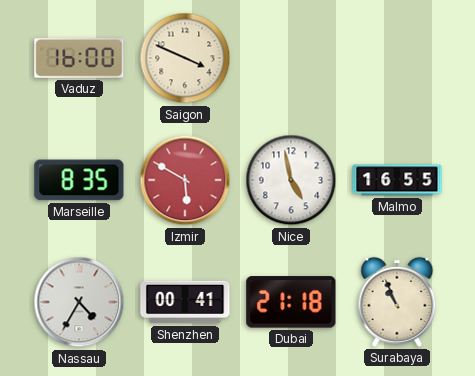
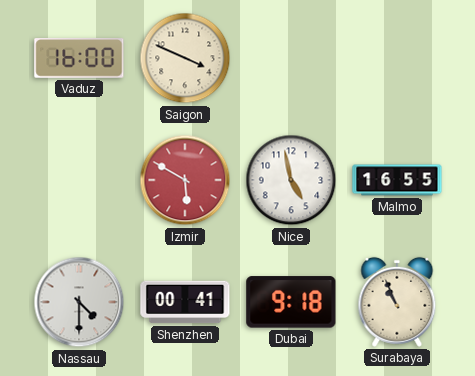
Marseille: 8:35 -> none (79, 180)
Nassau: 4:35 -> 4:30 (79, 302)
Dubai: 21:18 -> 9:18 (291, 302)
